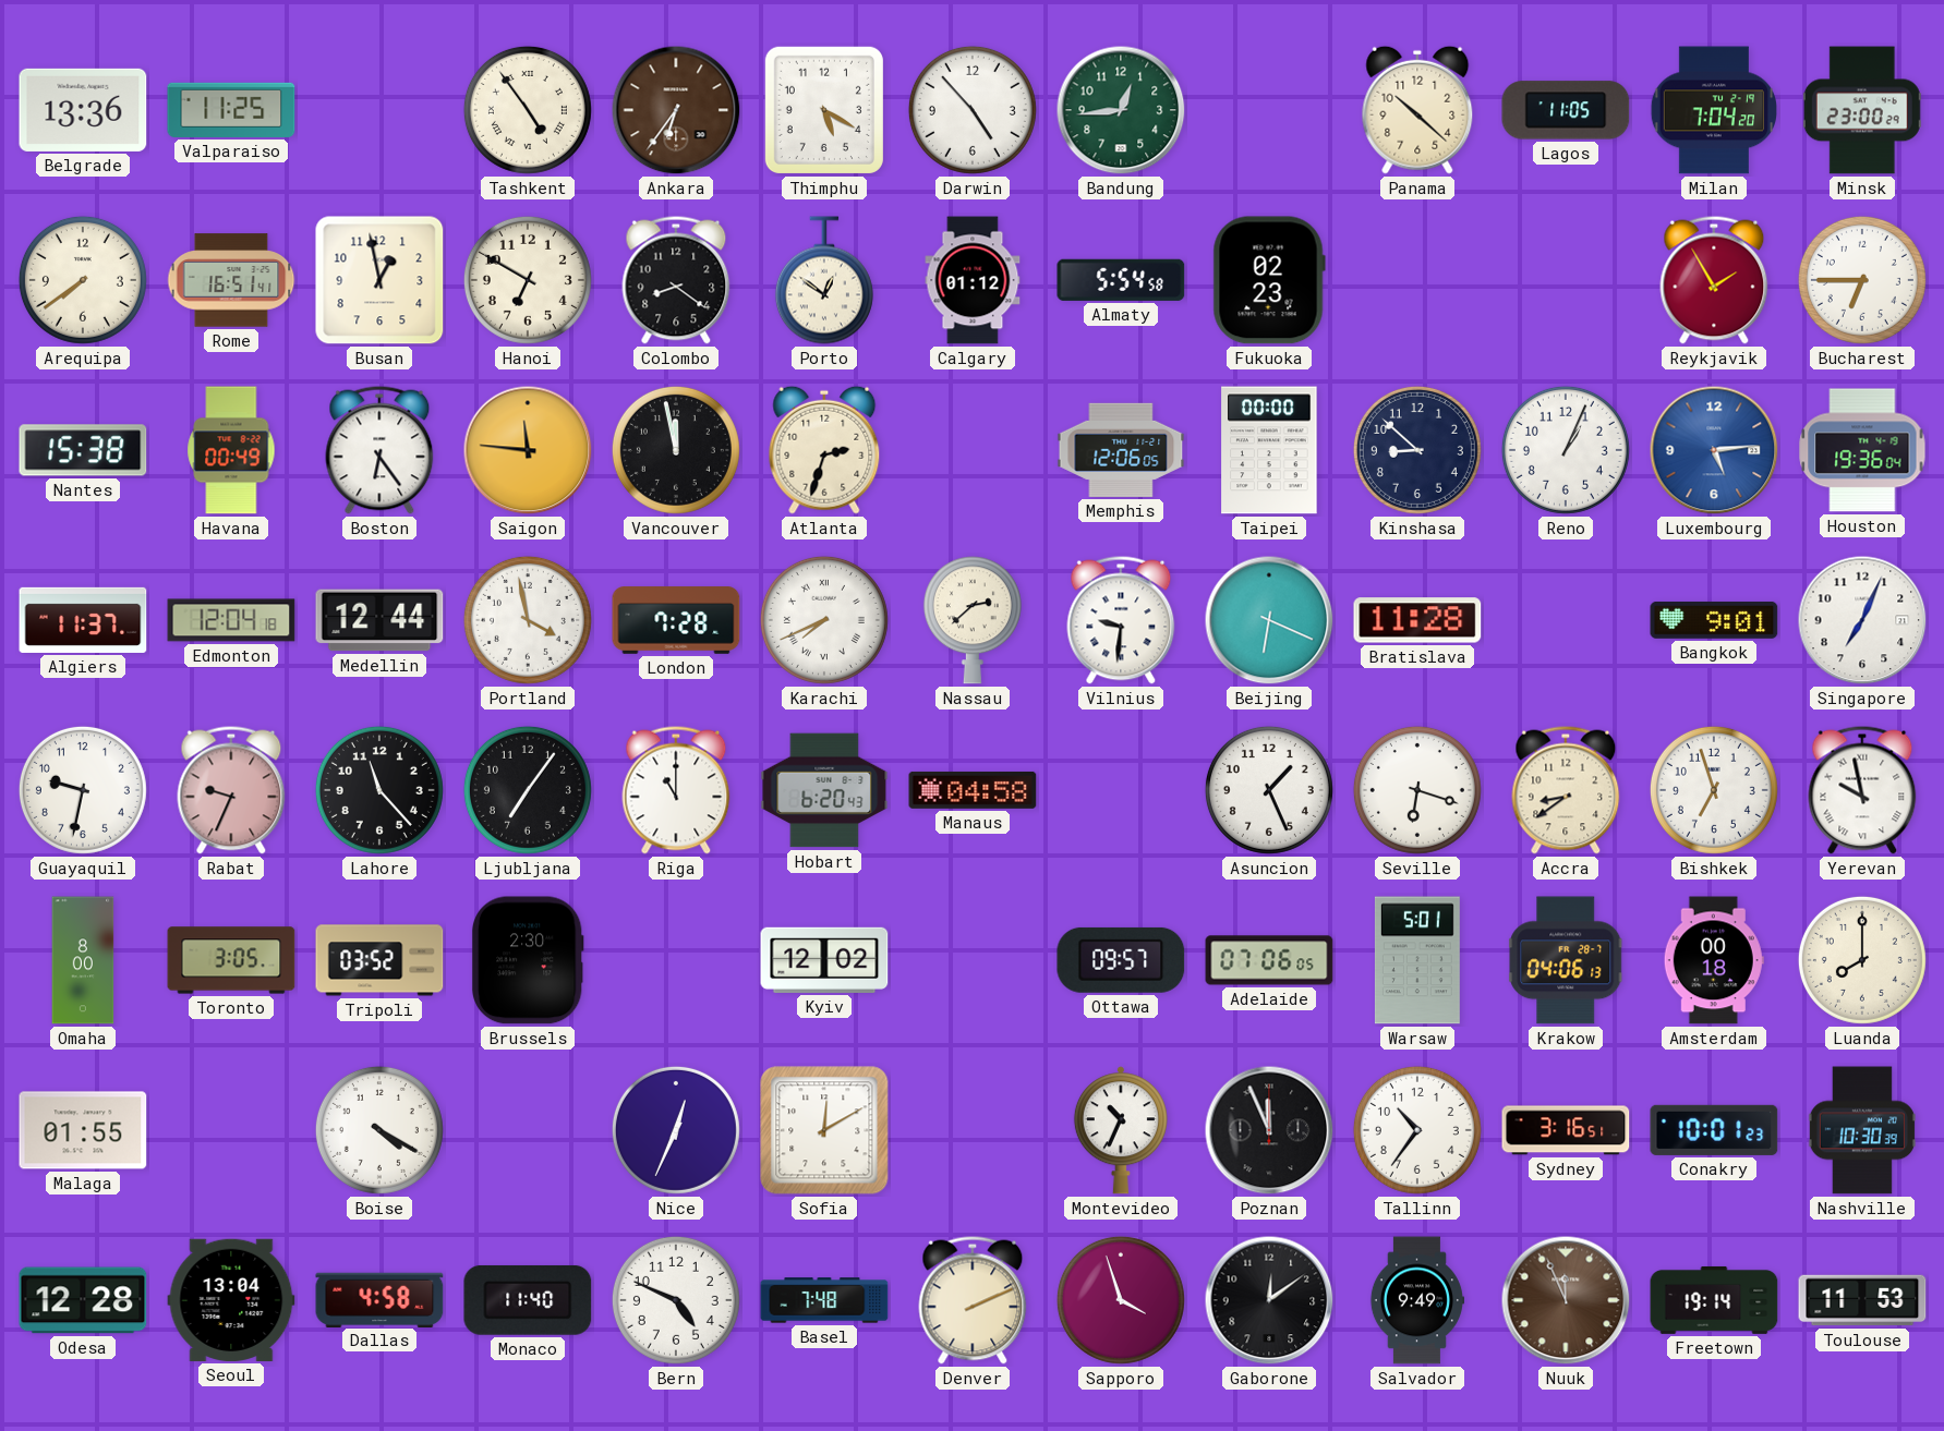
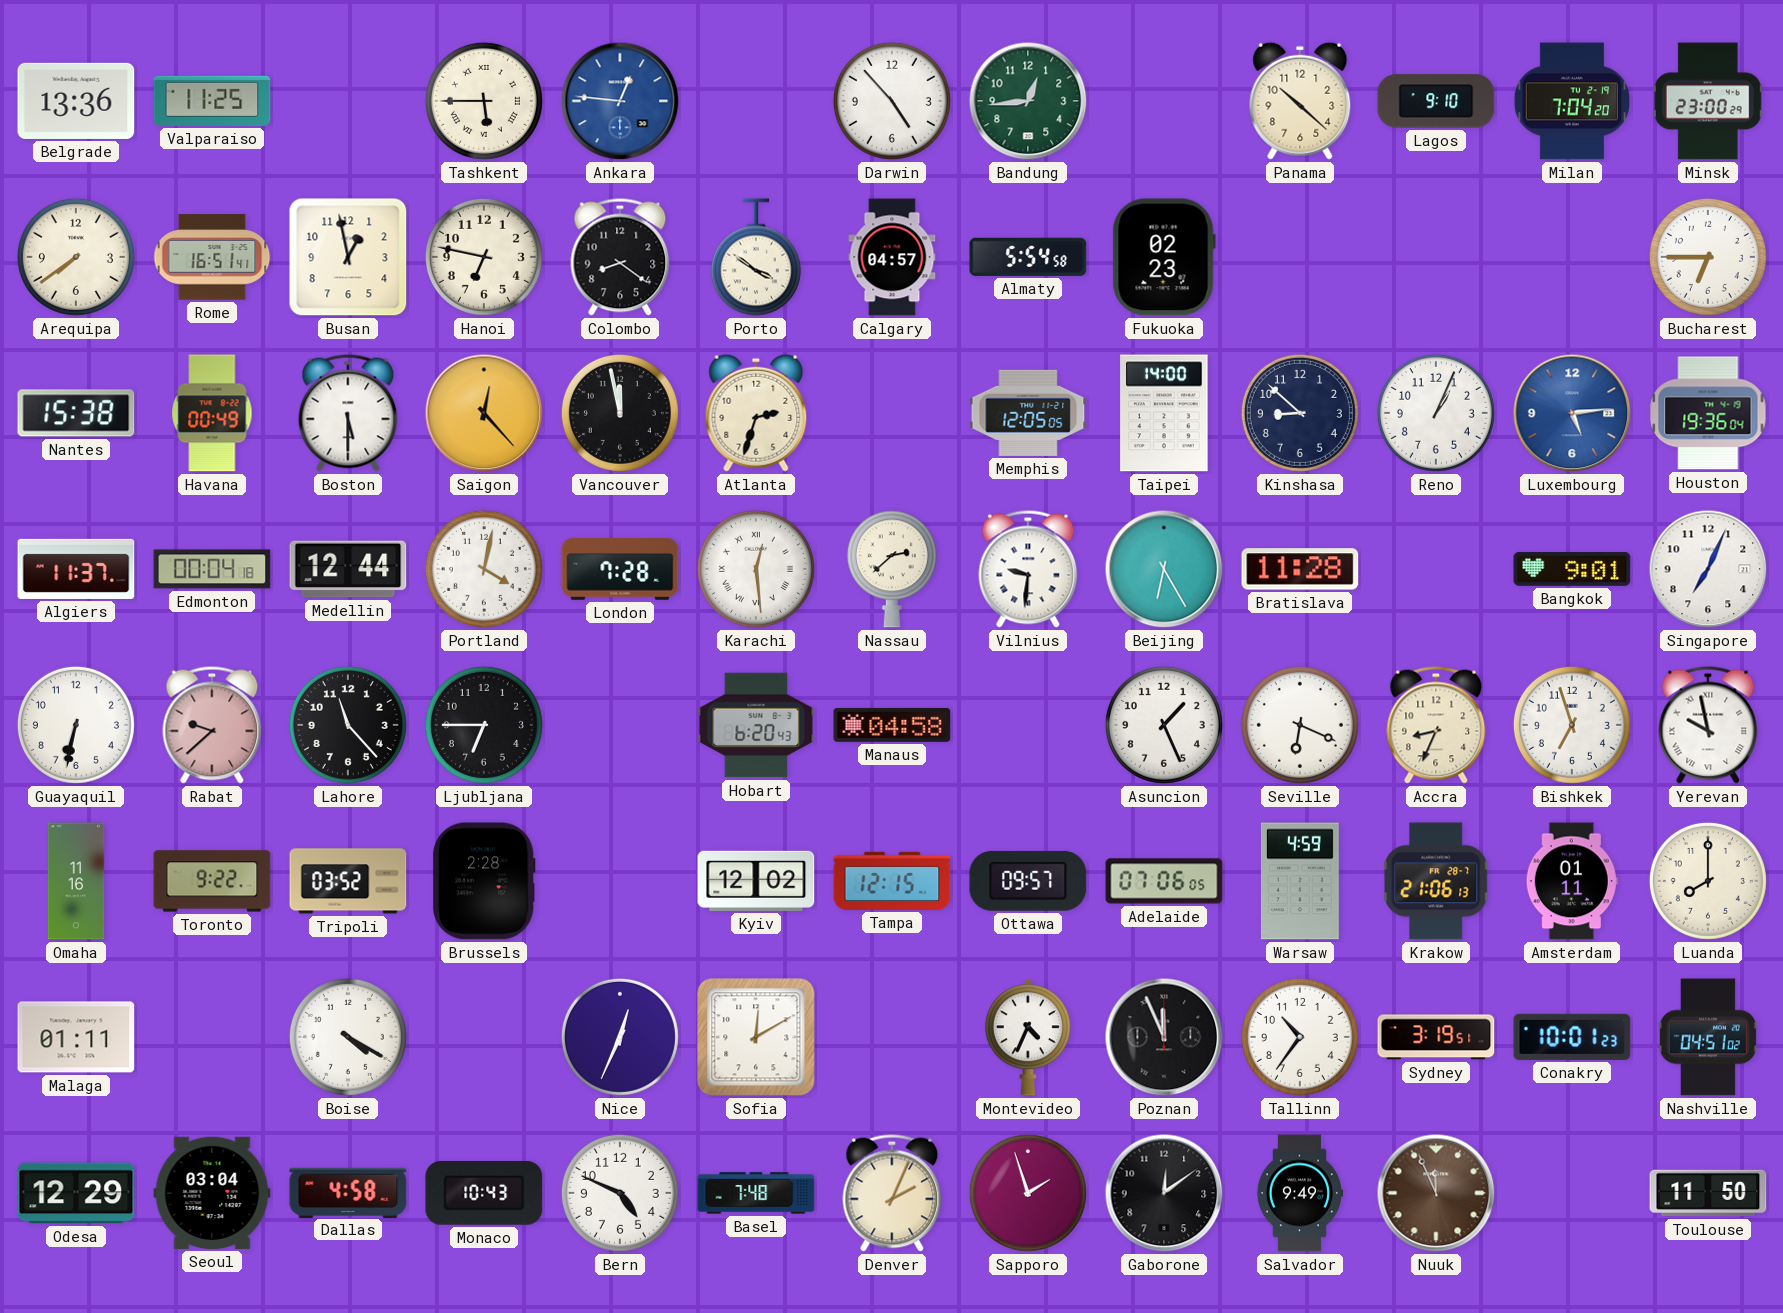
Tashkent: 4:54 -> 5:45 (484, 101)
Ankara: 6:36 -> 12:46 (620, 101)
Ankara dial: brown -> blue (620, 101)
Thimphu: 5:20 -> none (824, 110)
Lagos: 11:05 -> 9:10 (1436, 101)
Hanoi: 6:50 -> 6:47 (484, 257)
Porto: 12:51 -> 3:51 (756, 257)
Calgary: 01:12 -> 04:57 (892, 257)
Reykjavik: 1:55 -> none (1714, 280)
Boston: 6:24 -> 5:30 (348, 413)
Saigon: 11:46 -> 12:23 (484, 413)
Memphis: 12:06 -> 12:05 (1028, 413)
Taipei: 00:00 -> 14:00 (1164, 413)
Edmonton: 12:04 -> 00:04 (212, 569)
Portland: 3:58 -> 4:02 (484, 569)
Karachi: 7:41 -> 12:29 (756, 569)
Beijing: 6:19 -> 6:25 (1164, 569)
Guayaquil: 9:32 -> 6:32 (76, 725)
Rabat: 9:34 -> 9:38 (212, 725)
Ljubljana: 7:06 -> 6:45 (484, 725)
Riga: 11:00 -> none (676, 790)
Seville: 6:18 -> 6:19 (1300, 725)
Accra: 8:39 -> 8:34 (1436, 725)
Omaha: 8:00 -> 11:16 (76, 881)
Toronto: 3:05 -> 9:22 (212, 881)
Brussels: 2:30 -> 2:28 (484, 881)
Tampa: none -> 12:15 (892, 881)
Warsaw: 5:01 -> 4:59 (1300, 881)
Krakow: 04:06 -> 21:06 (1437, 881)
Amsterdam: 00:18 -> 01:11 (1572, 881)
Malaga: 01:55 -> 01:11 (76, 1037)
Montevideo: 10:34 -> 4:34 (1028, 1037)
Sydney: 3:16 -> 3:19 (1436, 1037)
Nashville: 10:30 -> 04:51 (1708, 1037)
Odesa: 12:28 -> 12:29 (76, 1193)
Seoul: 13:04 -> 03:04 (212, 1193)
Monaco: 11:40 -> 10:43 (484, 1193)
Denver: 2:11 -> 2:04 (892, 1193)
Sapporo: 3:57 -> 1:57 (1028, 1193)
Freetown: 19:14 -> none (1714, 1300)
Toulouse: 11:53 -> 11:50 (1708, 1193)
